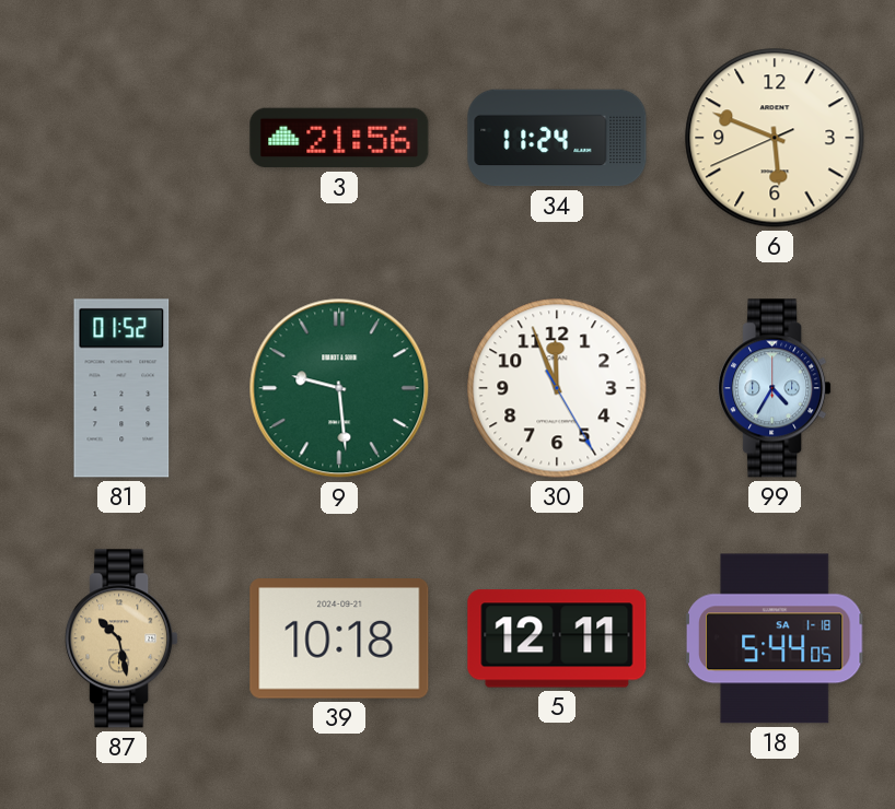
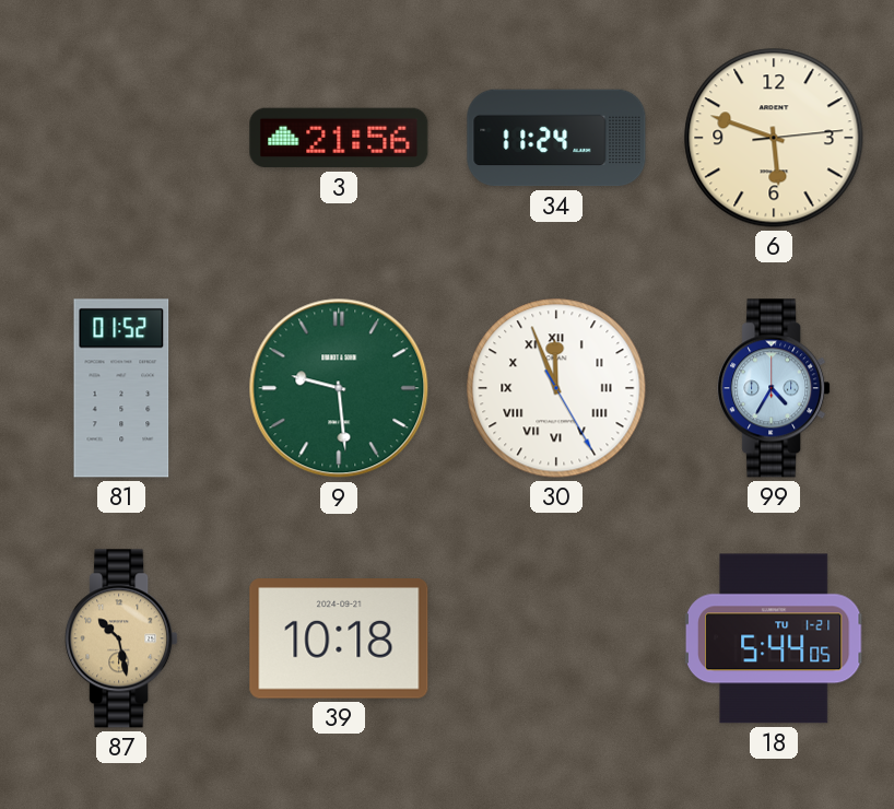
6: 5:48:41 -> 5:48:14 (774, 138)
30 numerals: Arabic -> Roman (556, 388)
5: 12:11 -> none (557, 638)
18 date: SA 1-18 -> TU 1-21 (774, 638)
